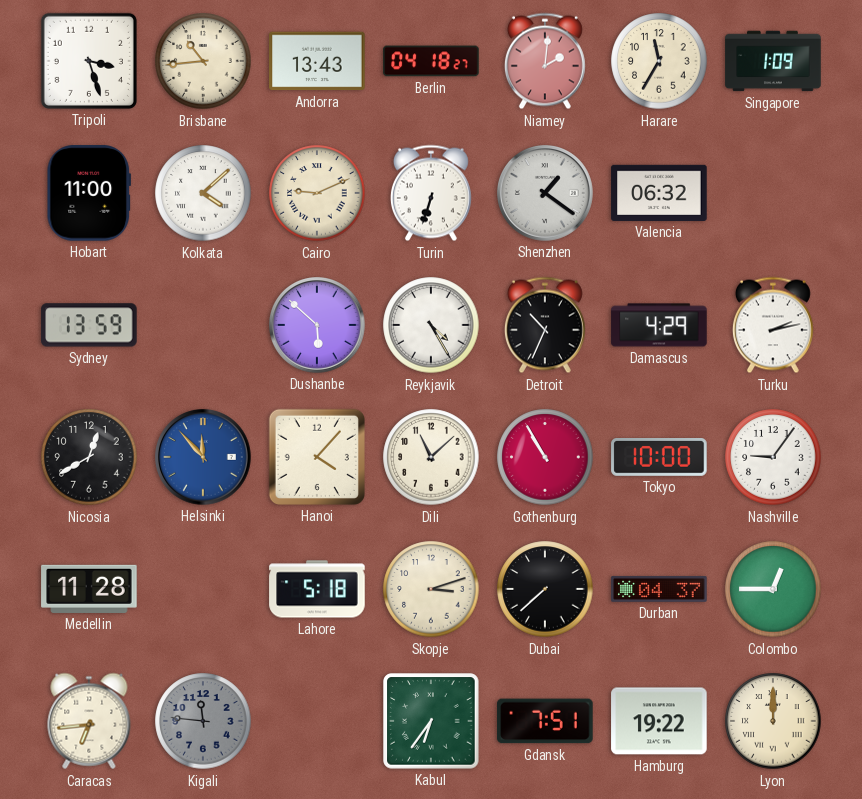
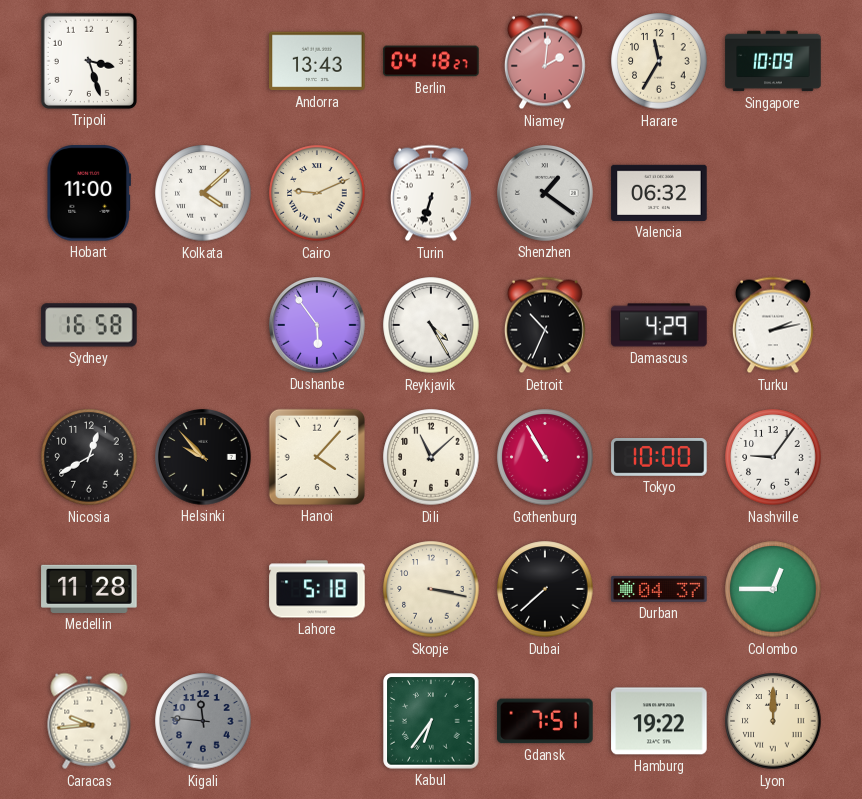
Brisbane: 10:44 -> none (203, 61)
Singapore: 1:09 -> 10:09 (773, 61)
Sydney: 13:59 -> 16:58 (89, 325)
Dushanbe: 5:52 -> 5:54 (318, 326)
Helsinki: 11:53 -> 9:53 (204, 458)
Helsinki dial: blue -> black (204, 458)
Skopje: 3:12 -> 3:17 (431, 589)
Caracas: 6:44 -> 9:44 (89, 721)
